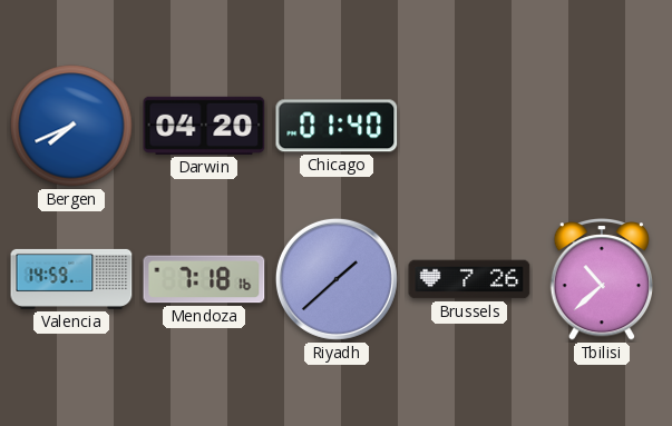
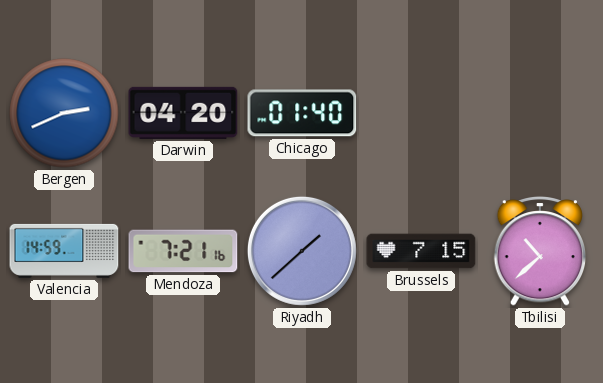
Bergen: 7:41 -> 2:41 (64, 113)
Mendoza: 7:18 -> 7:21 (183, 251)
Brussels: 7:26 -> 7:15 (421, 251)
